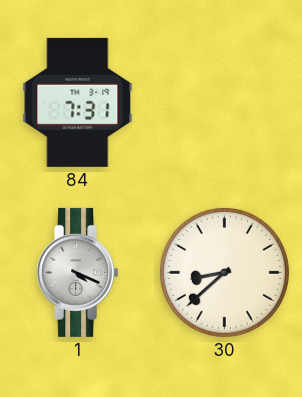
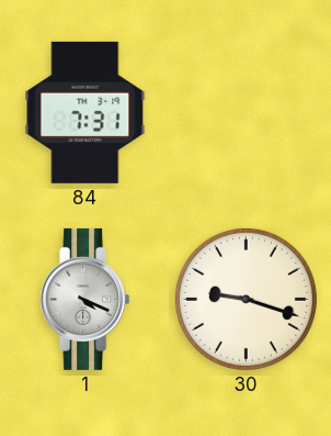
30: 8:38 -> 9:18 (246, 299)
